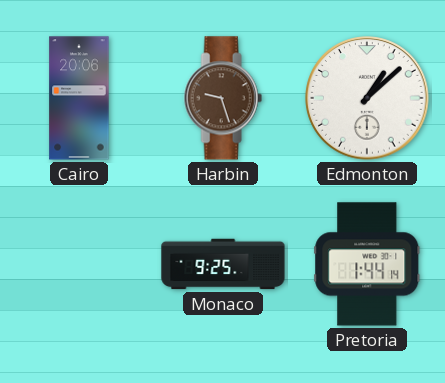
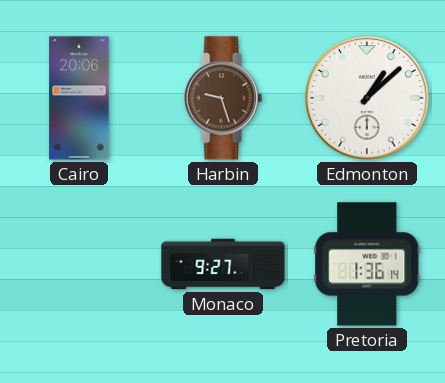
Monaco: 9:25 -> 9:27 (223, 264)
Pretoria: 1:44 -> 1:36 (367, 264)
